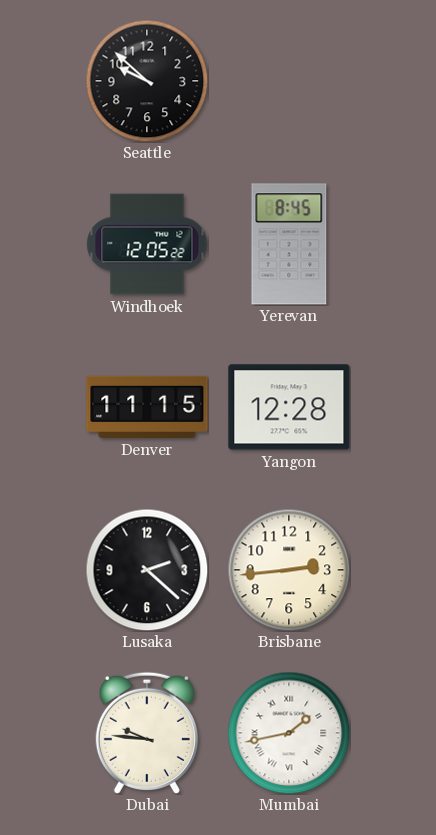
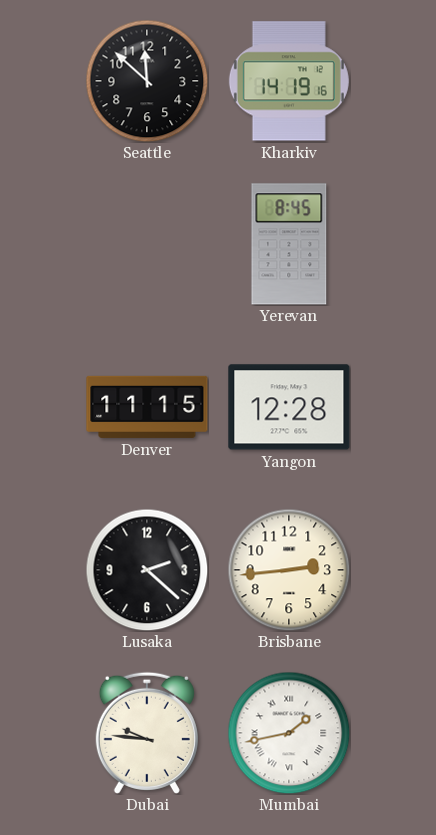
Seattle: 9:52 -> 11:52 (147, 81)
Kharkiv: none -> 14:19 (289, 81)
Windhoek: 12:05 -> none (147, 244)
